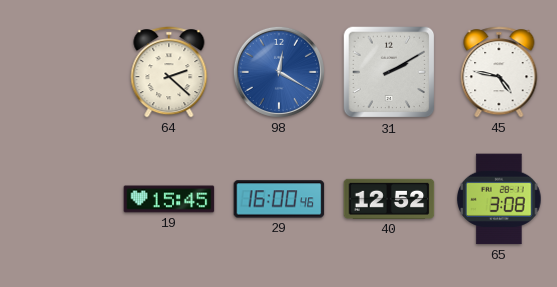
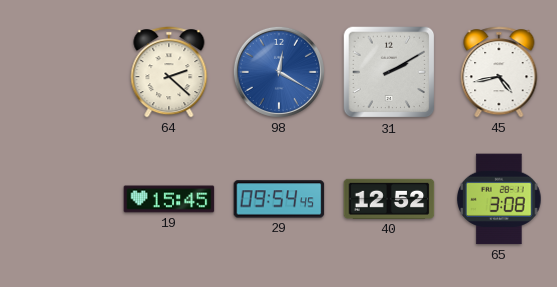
45: 4:47 -> 4:43 (499, 72)
29: 16:00 -> 09:54 (279, 199)
